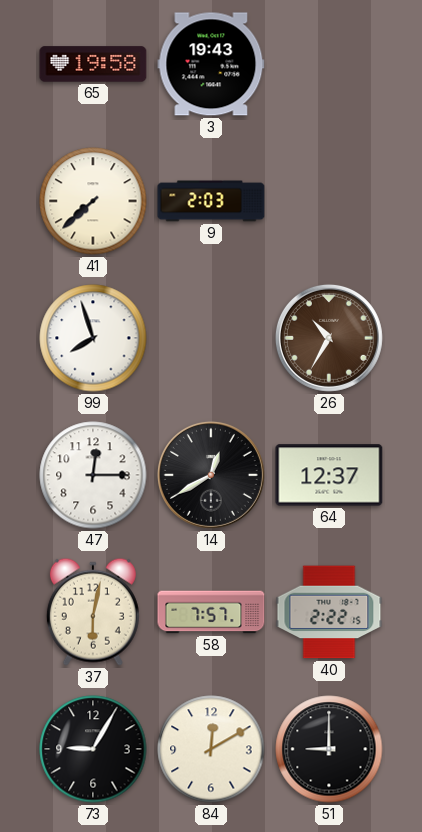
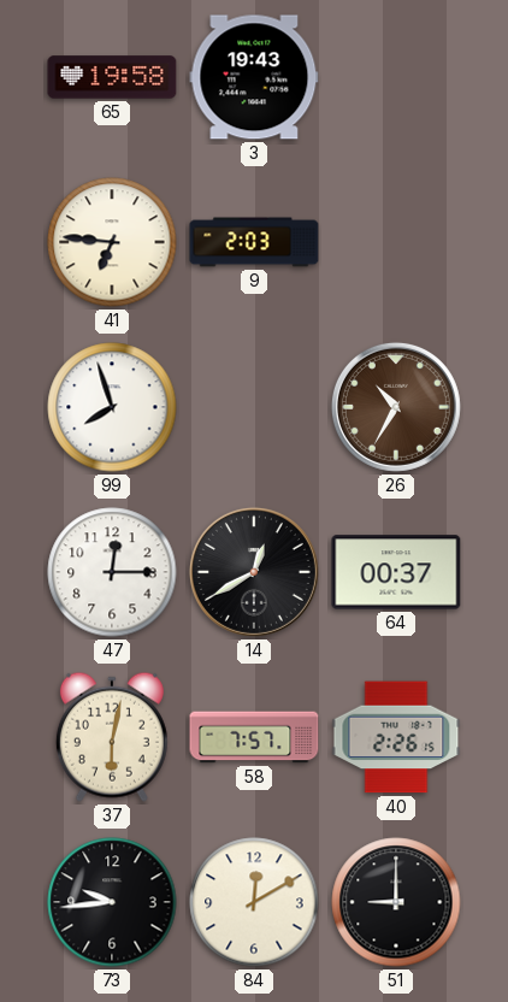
41: 7:38 -> 6:46 (112, 242)
64: 12:37 -> 00:37 (396, 572)
40: 2:22 -> 2:26 (396, 737)
73: 9:05 -> 9:44 (112, 902)
